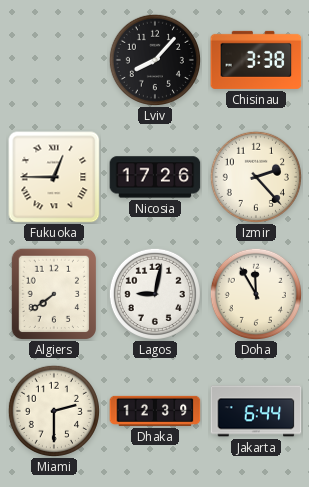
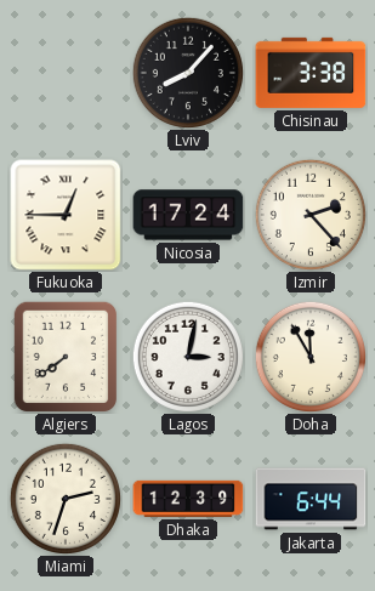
Nicosia: 17:26 -> 17:24 (188, 215)
Lagos: 9:02 -> 3:02 (188, 357)
Miami: 2:30 -> 2:33 (66, 499)
